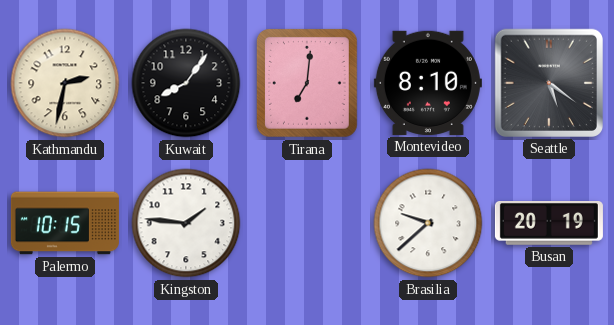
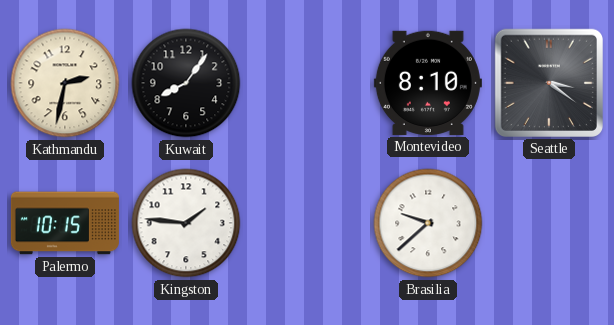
Tirana: 7:01 -> none (308, 84)
Seattle: 5:21 -> 3:21 (549, 83)
Busan: 20:19 -> none (549, 224)
